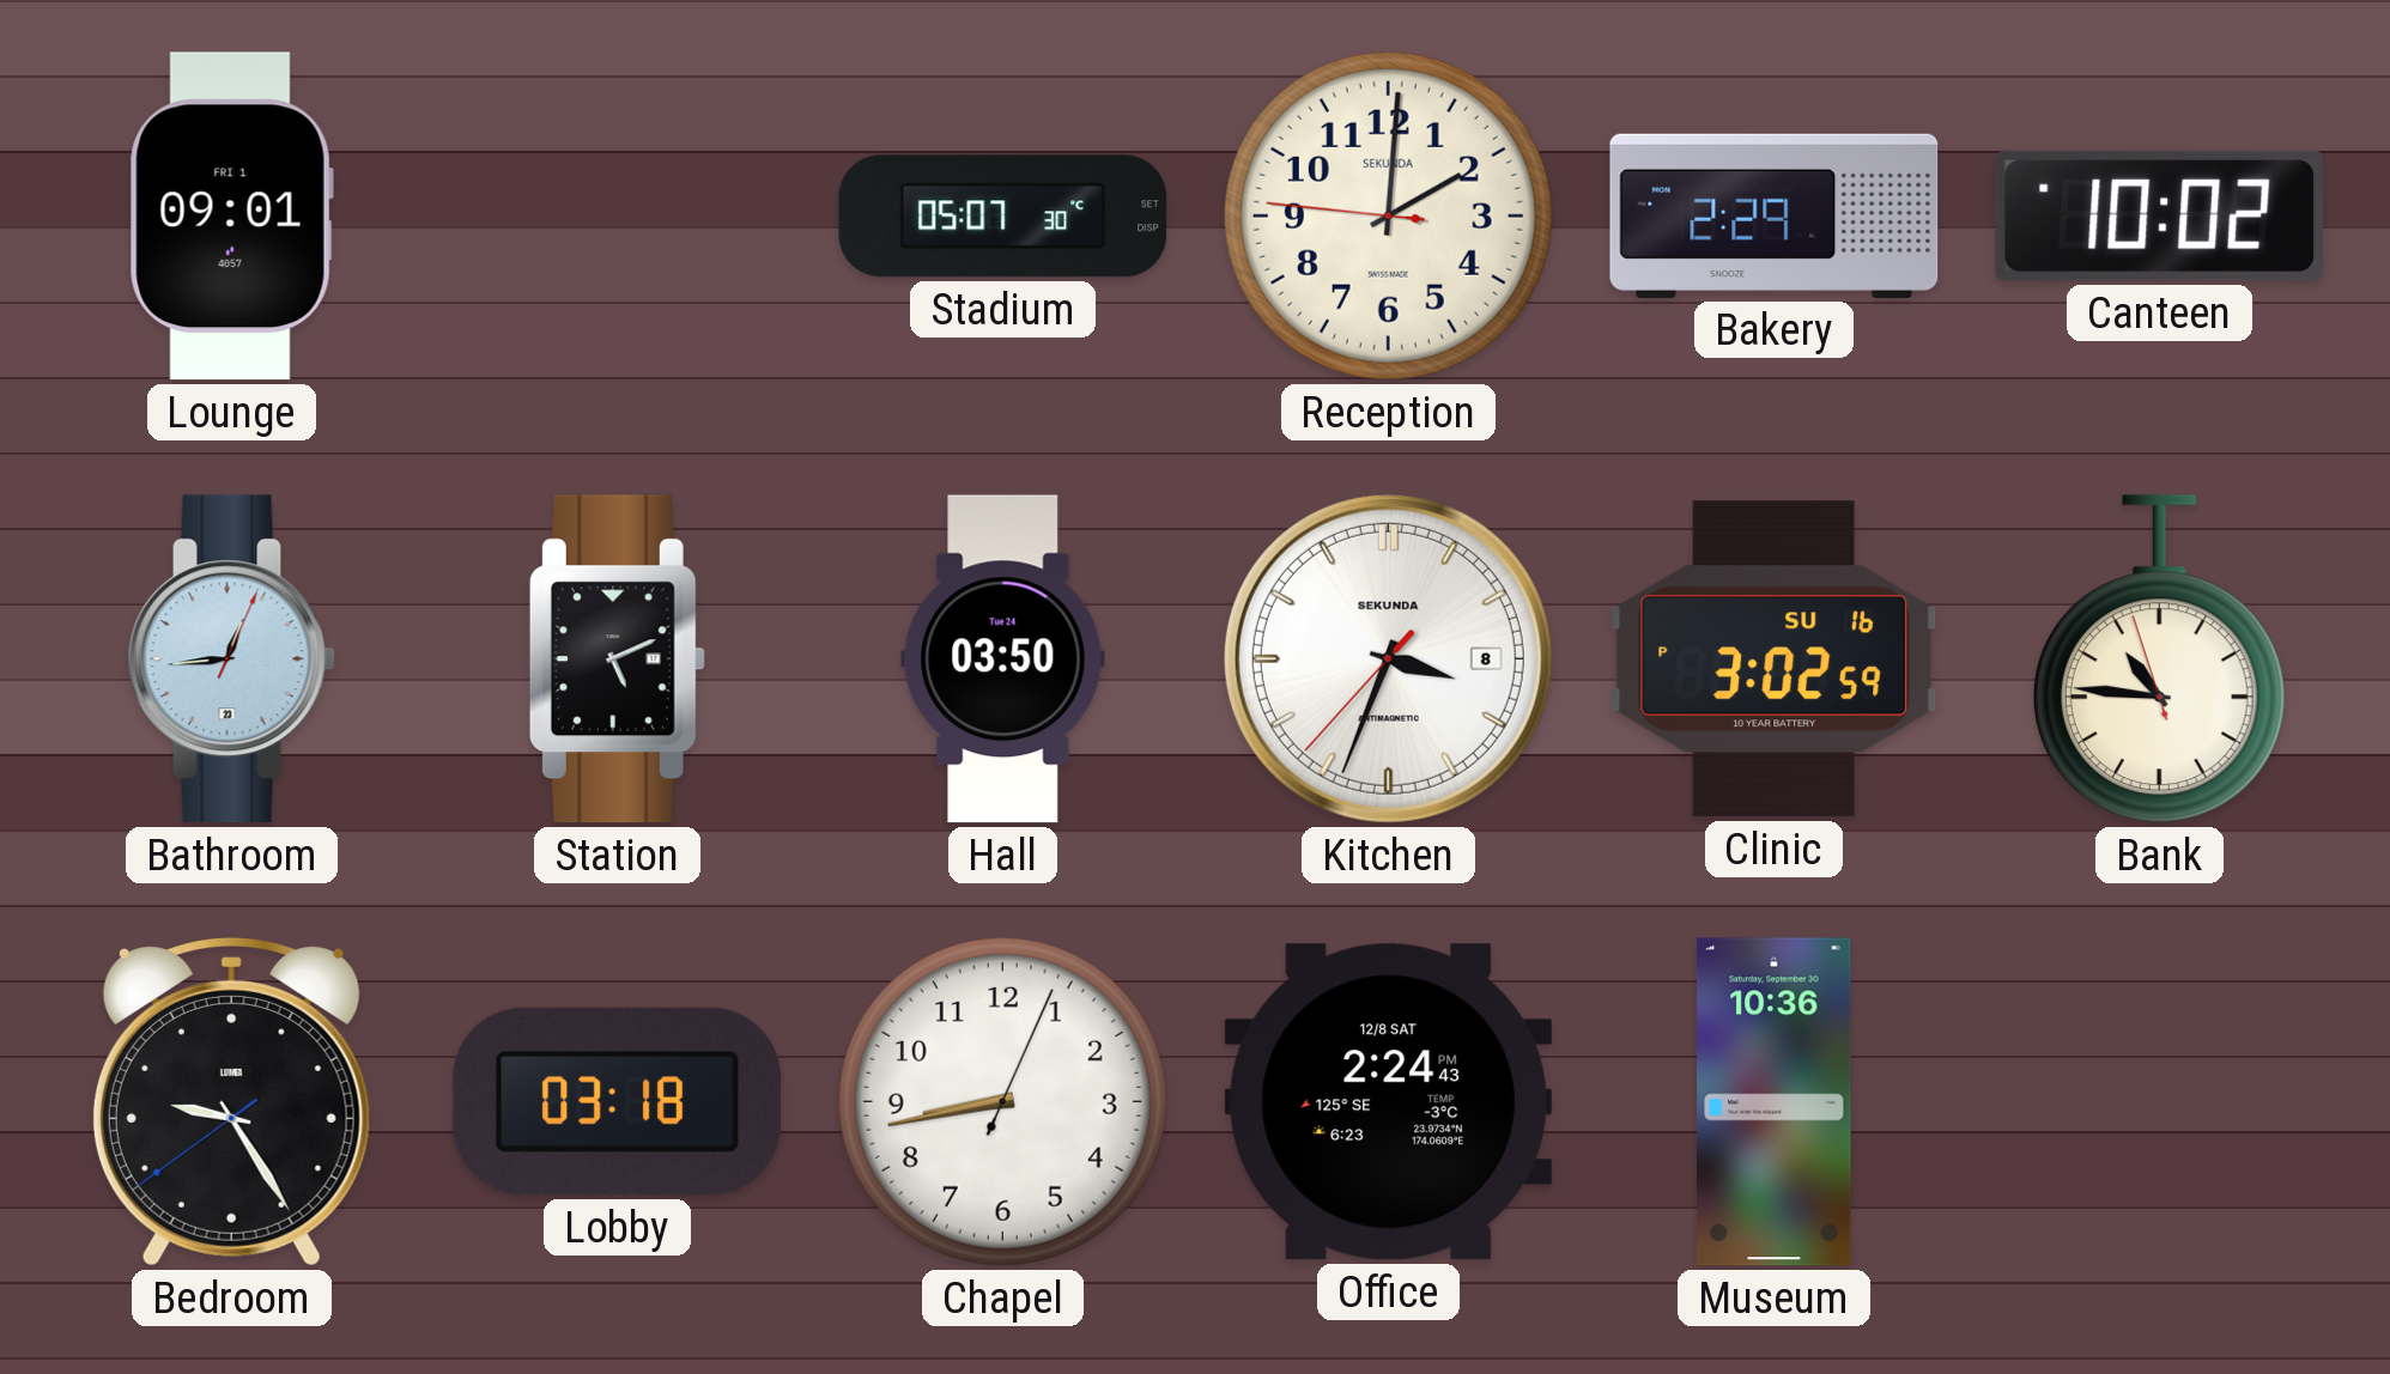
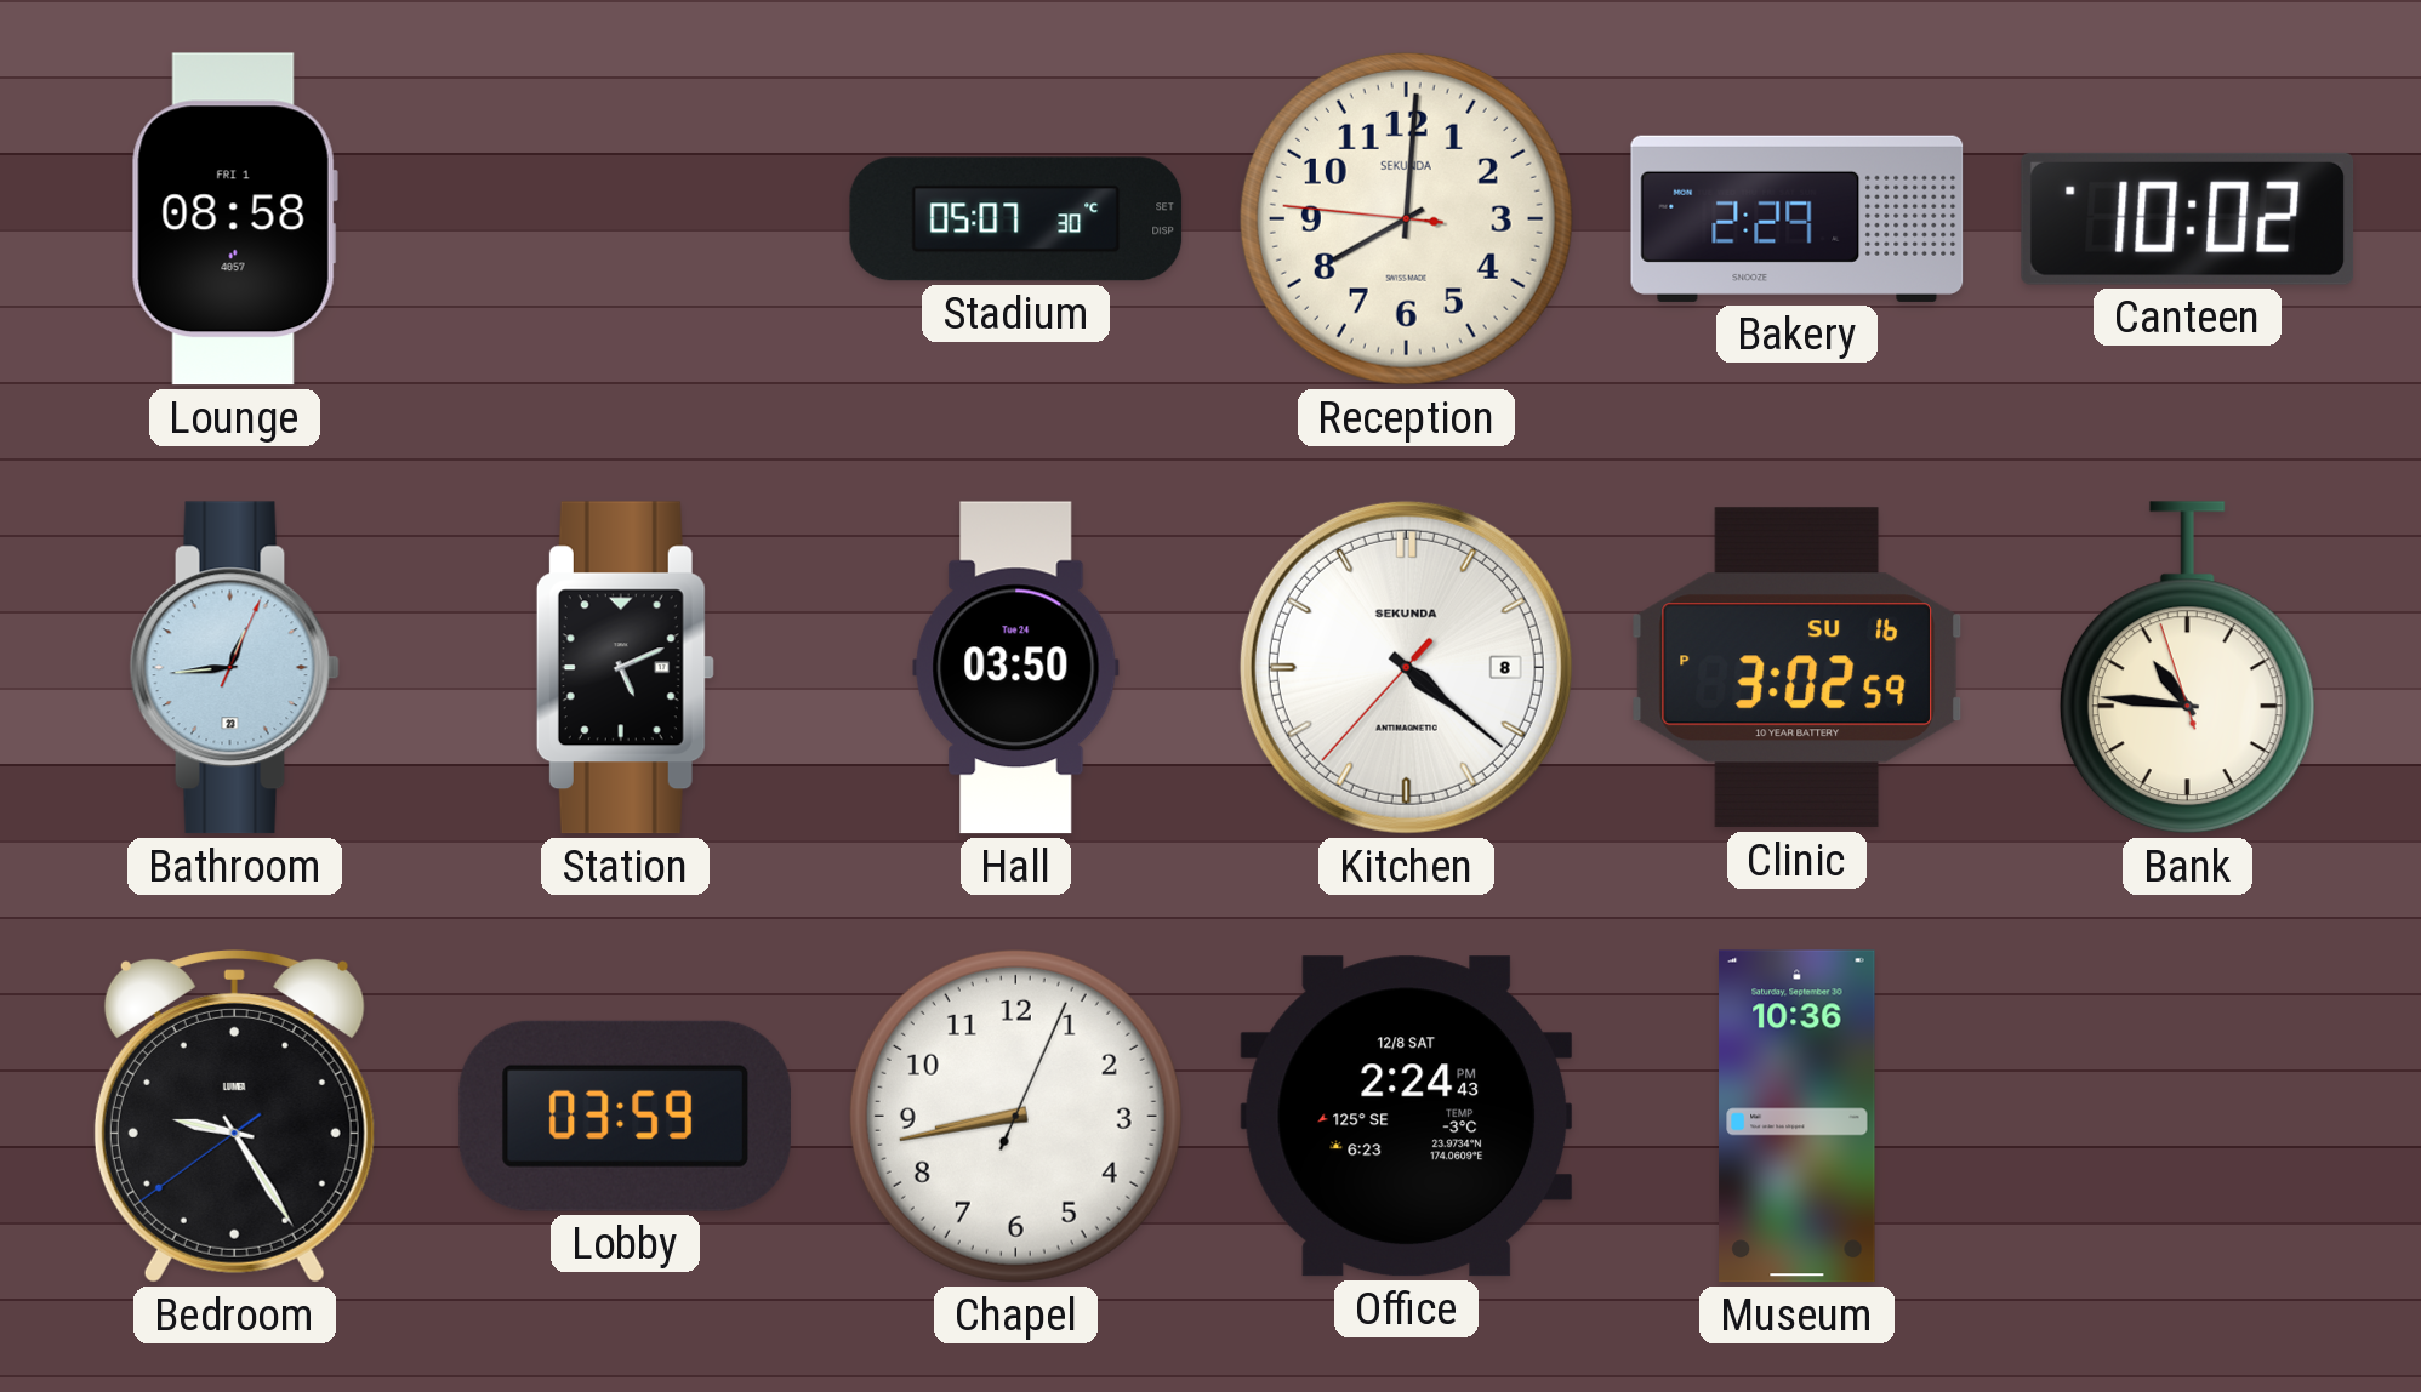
Lounge: 09:01 -> 08:58 (234, 219)
Reception: 2:00 -> 8:00 (1406, 218)
Kitchen: 3:33 -> 4:21 (1406, 667)
Lobby: 03:18 -> 03:59 (625, 1116)
